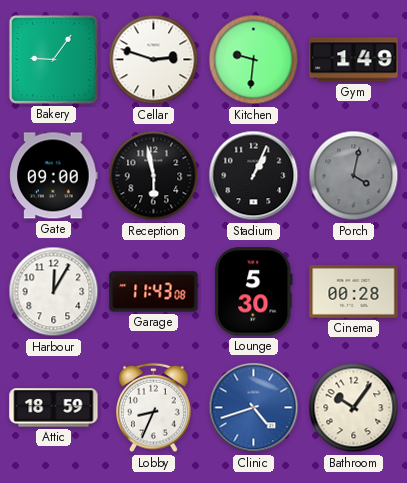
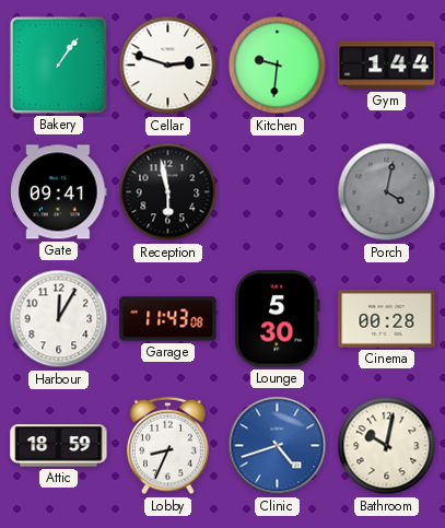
Bakery: 9:06 -> 1:06 (58, 64)
Gym: 1:49 -> 1:44 (387, 66)
Gate: 09:00 -> 09:41 (59, 192)
Stadium: 1:04 -> none (254, 176)
Bathroom: 10:06 -> 10:02 (387, 446)
